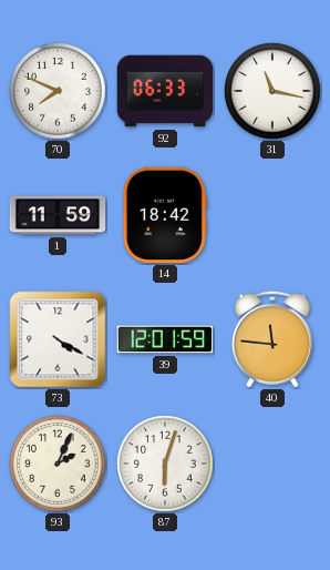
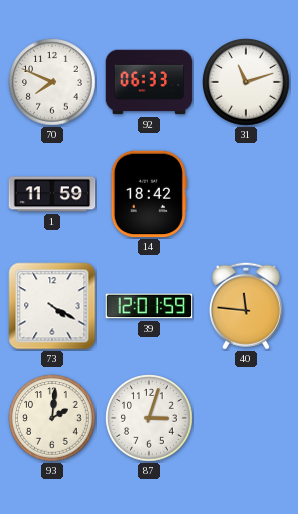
31: 11:17 -> 11:12 (246, 82)
93: 2:04 -> 2:01 (52, 418)
87: 6:03 -> 3:03 (149, 418)
